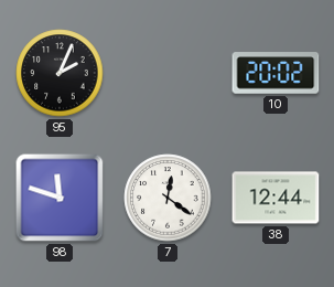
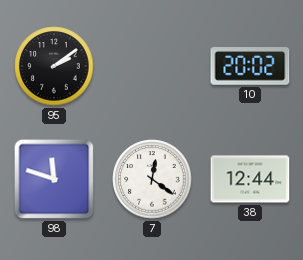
95: 2:04 -> 2:09 (54, 66)
